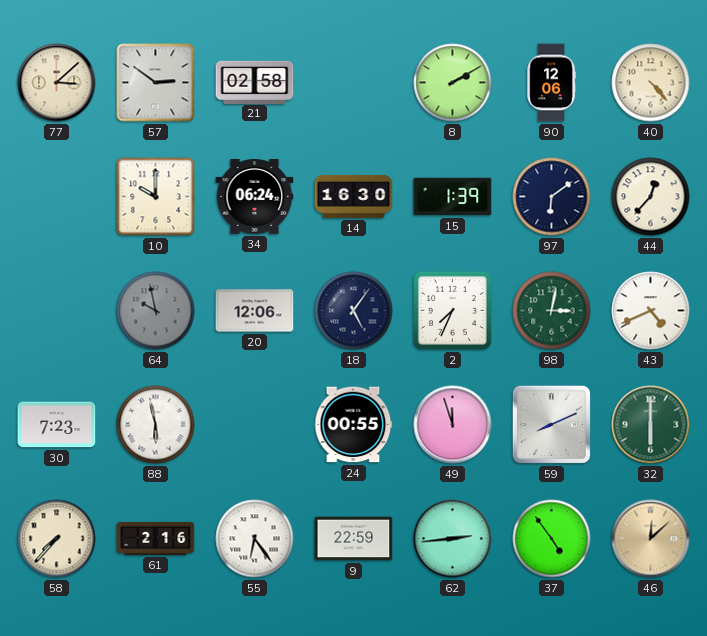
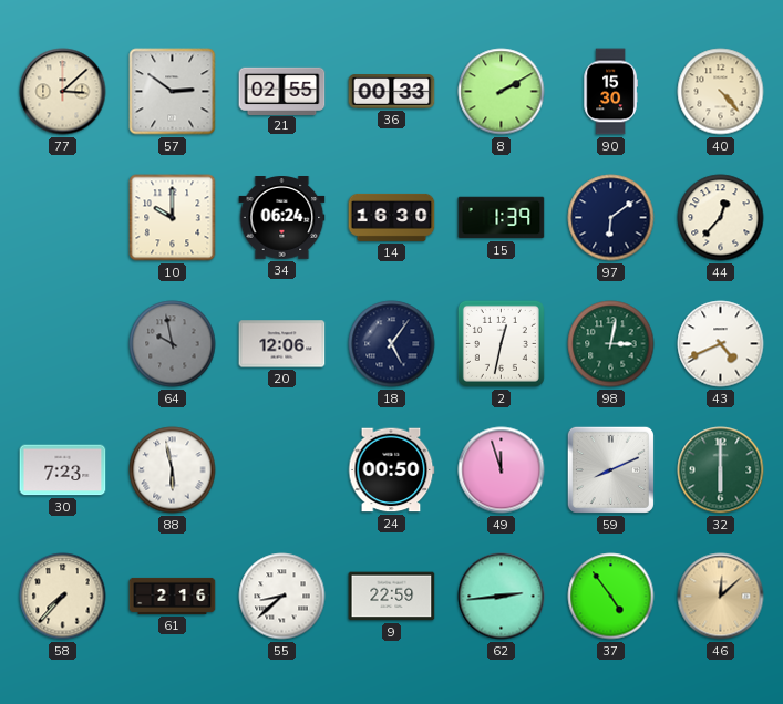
21: 02:58 -> 02:55 (282, 91)
36: none -> 00:33 (392, 92)
90: 12:06 -> 15:30 (610, 92)
2: 7:34 -> 12:32 (501, 343)
24: 00:55 -> 00:50 (391, 470)
55: 6:24 -> 8:38 (282, 597)
